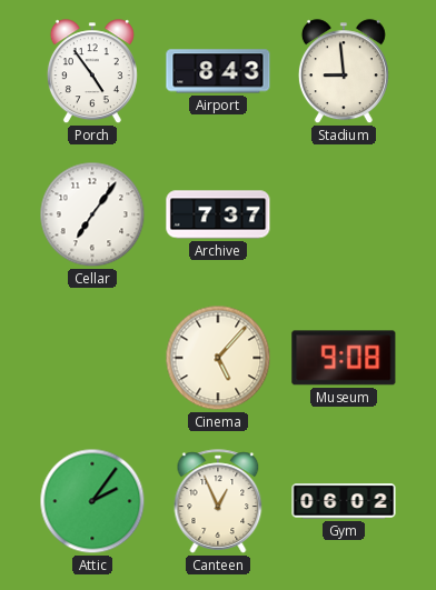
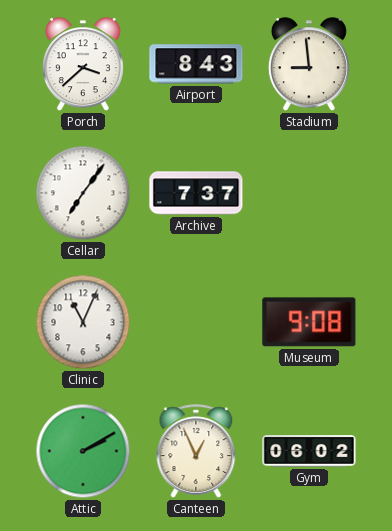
Porch: 4:54 -> 3:38 (83, 65)
Clinic: none -> 11:04 (83, 322)
Cinema: 5:07 -> none (218, 358)
Attic: 2:06 -> 2:10 (83, 451)
